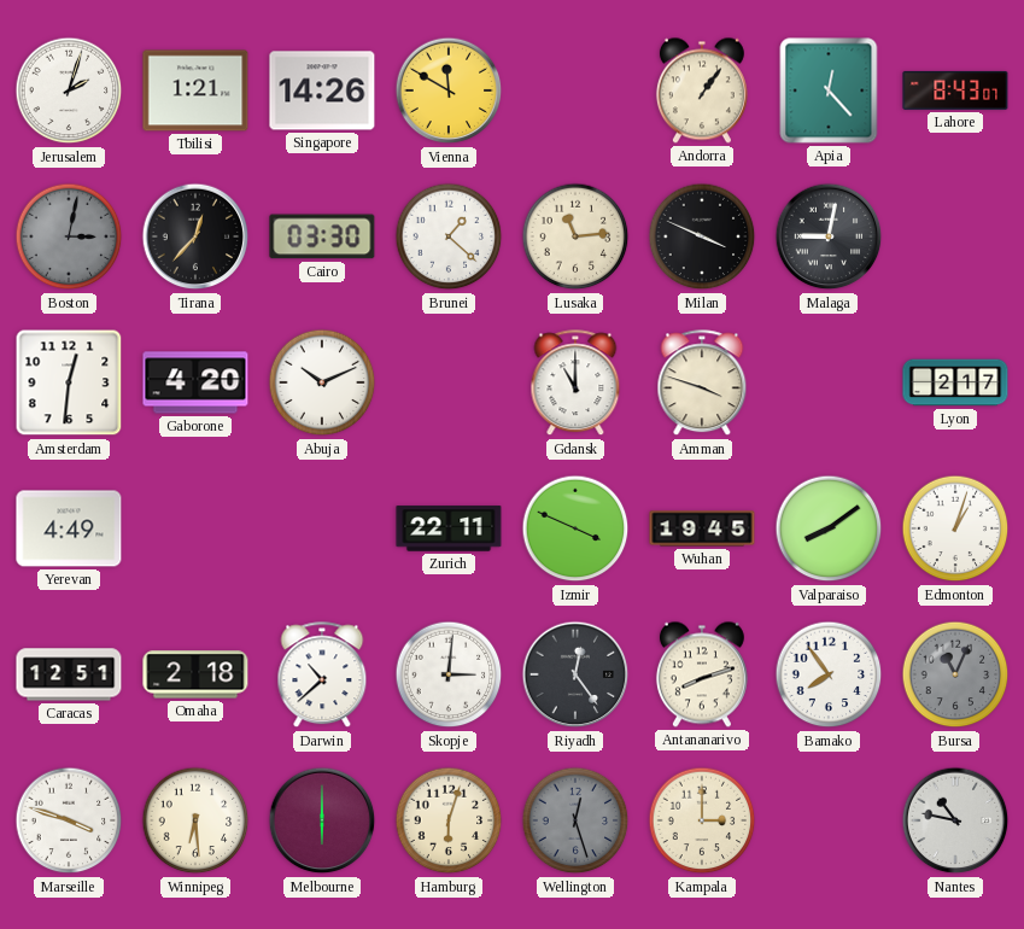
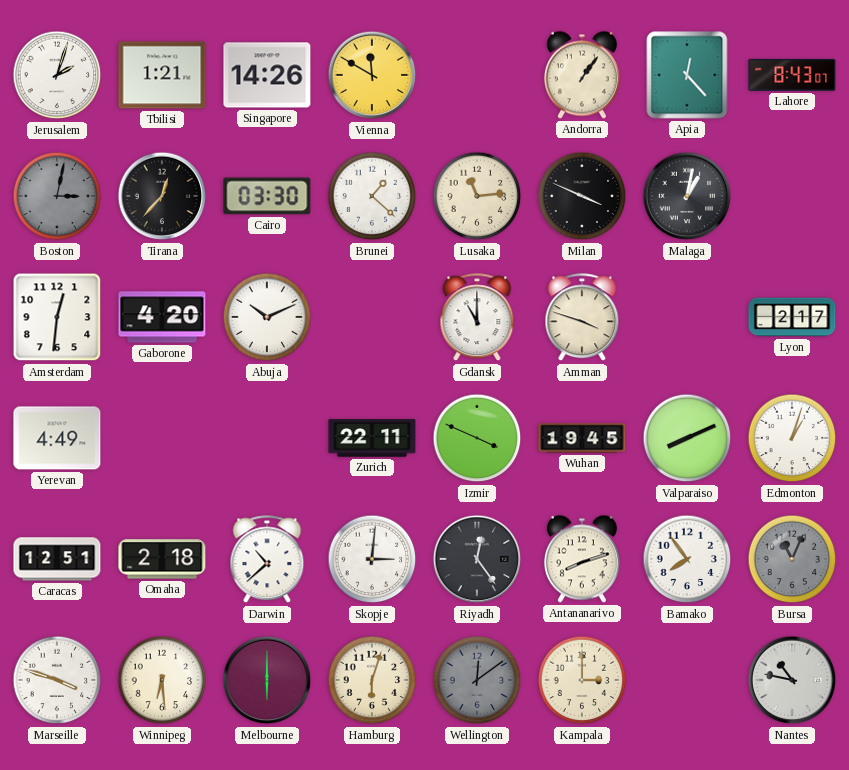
Malaga: 9:02 -> 1:02 (687, 196)
Valparaiso: 8:09 -> 8:11 (687, 438)
Wellington: 12:27 -> 12:09 (477, 680)
